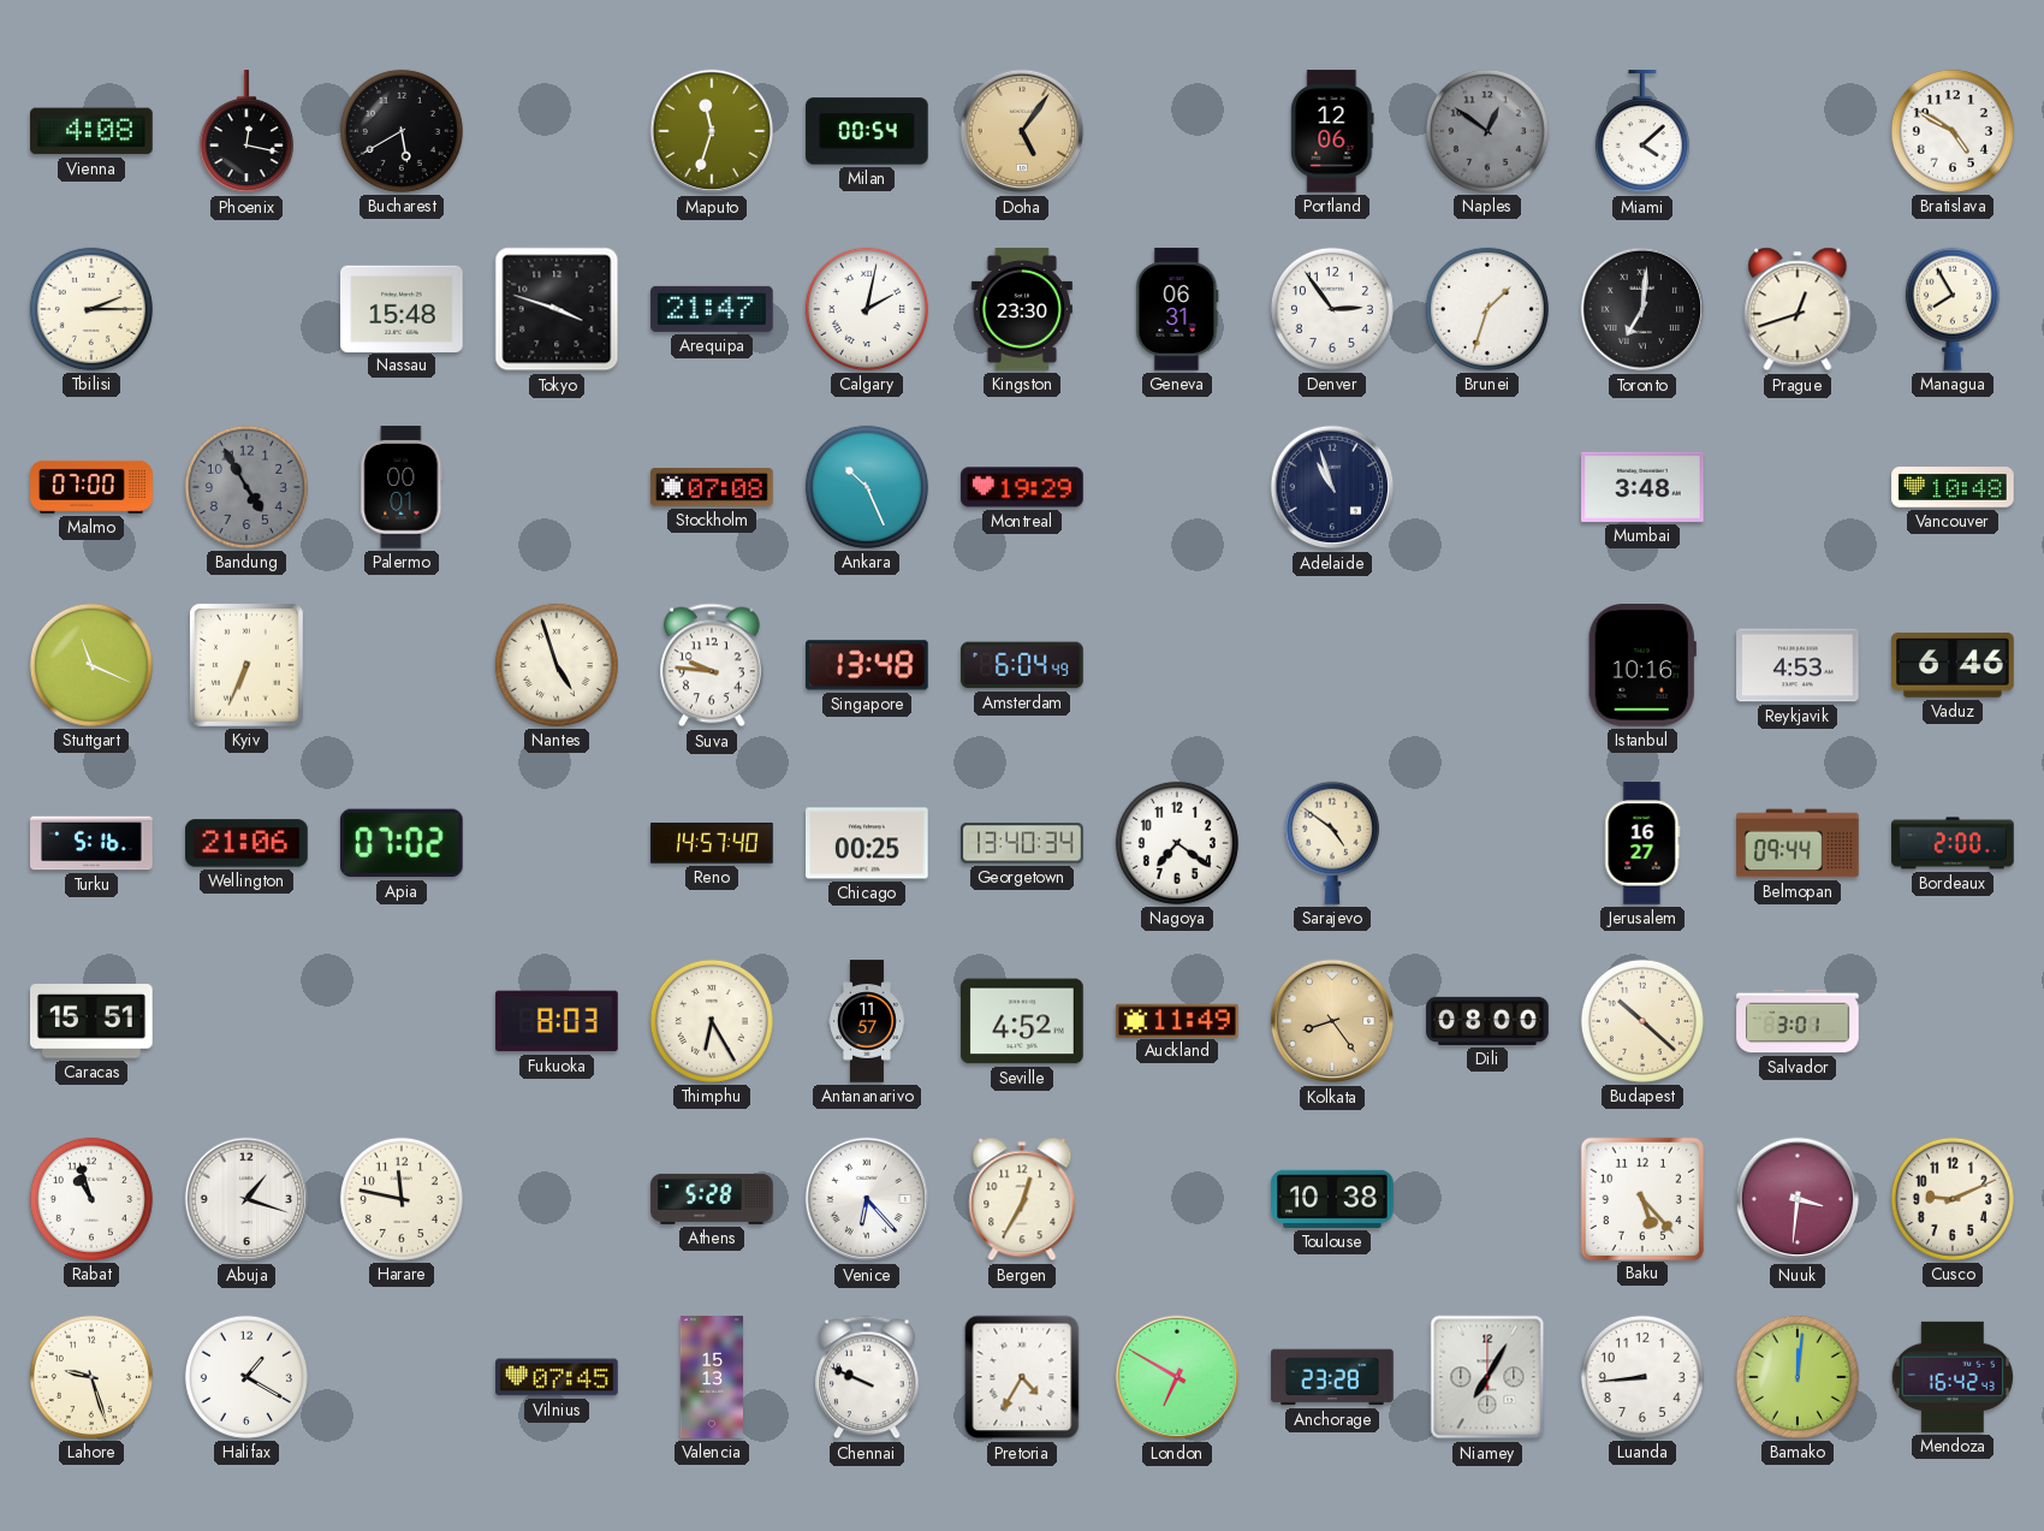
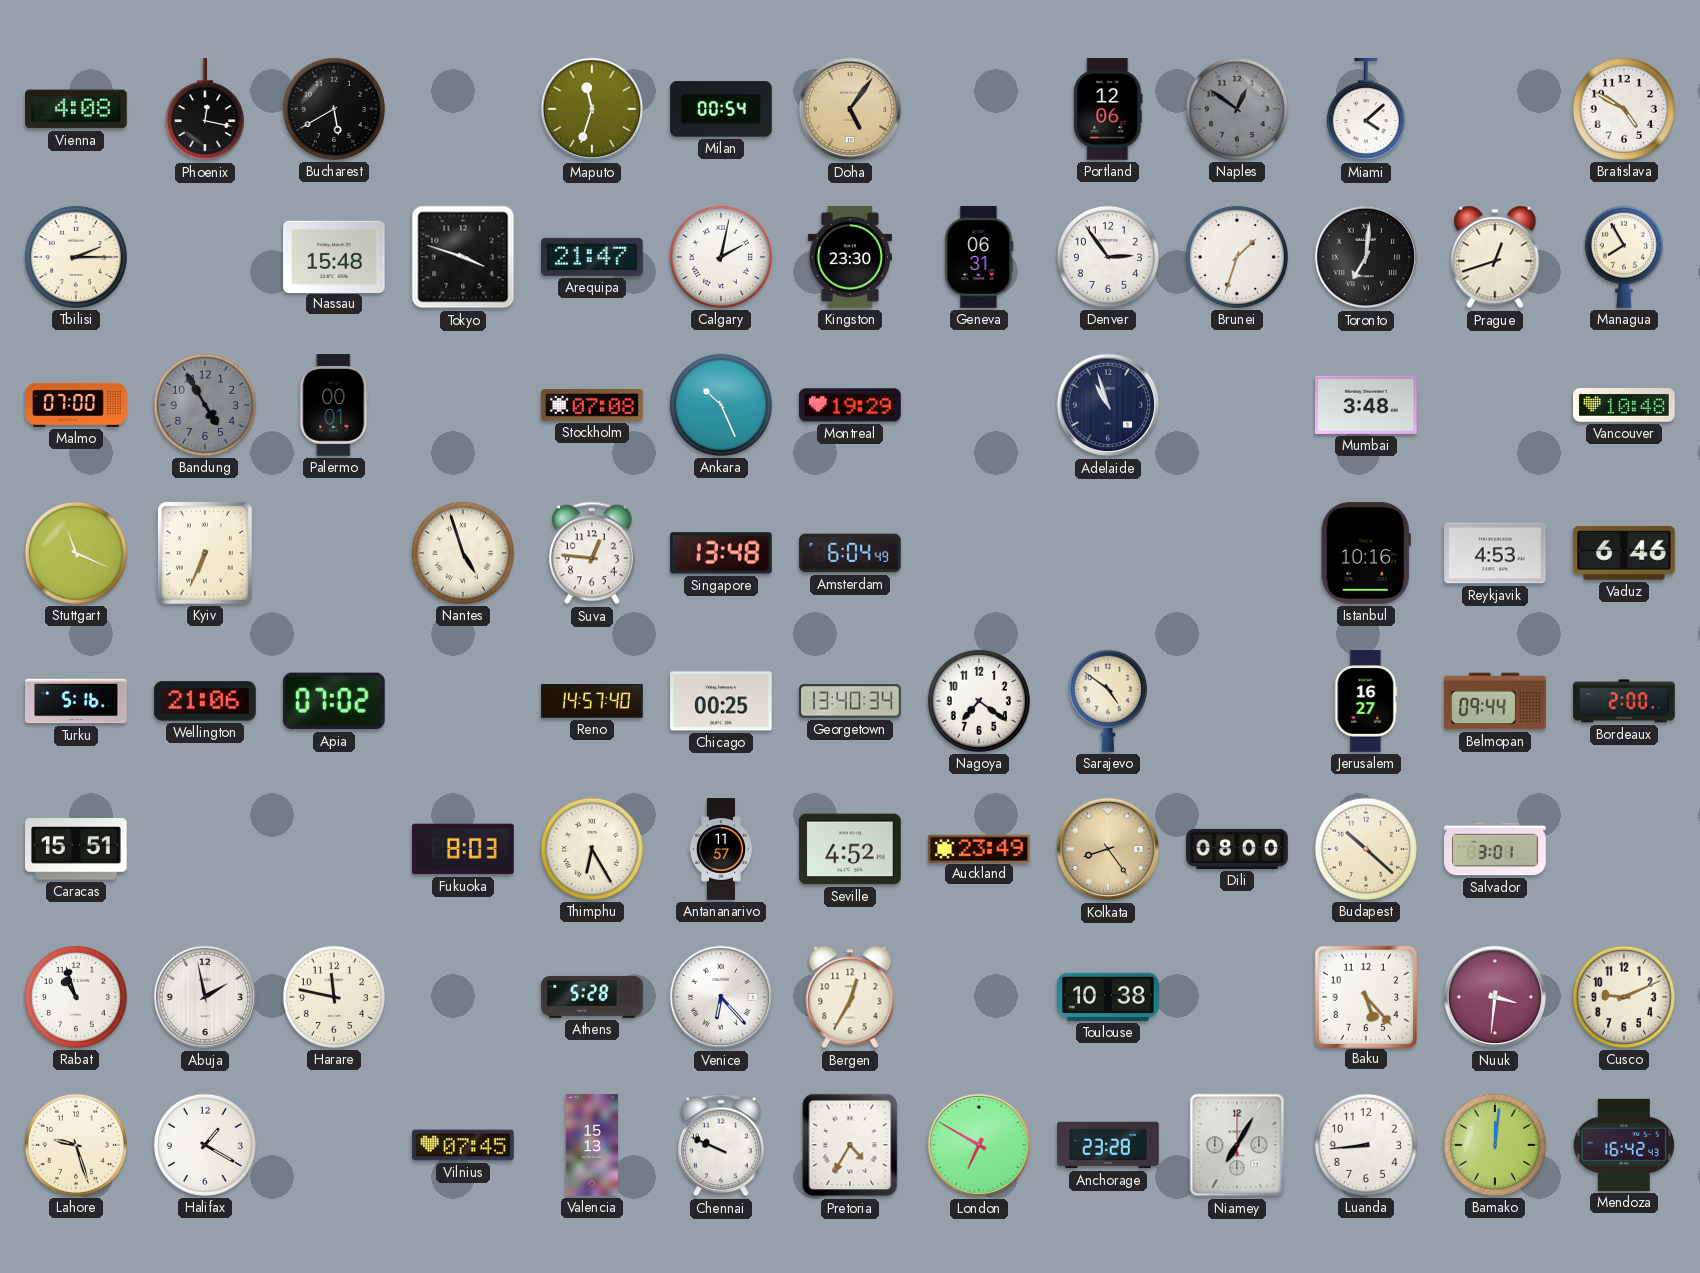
Suva: 9:46 -> 12:46 (592, 553)
Auckland: 11:49 -> 23:49 (979, 848)
Abuja: 1:18 -> 1:58 (205, 997)
